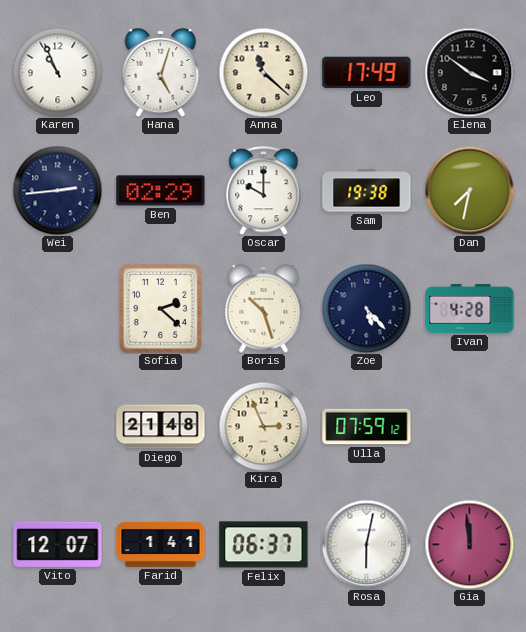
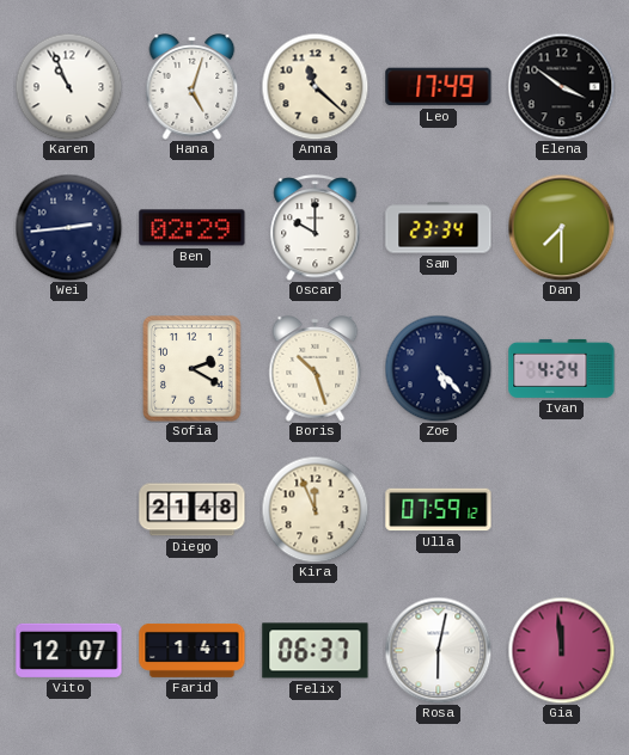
Sam: 19:38 -> 23:34 (439, 228)
Dan: 7:32 -> 7:30 (561, 227)
Sofia: 2:22 -> 2:20 (193, 369)
Ivan: 4:28 -> 4:24 (562, 368)
Kira: 2:56 -> 11:56 (314, 509)
